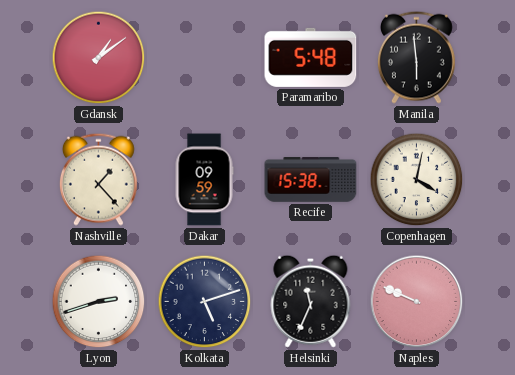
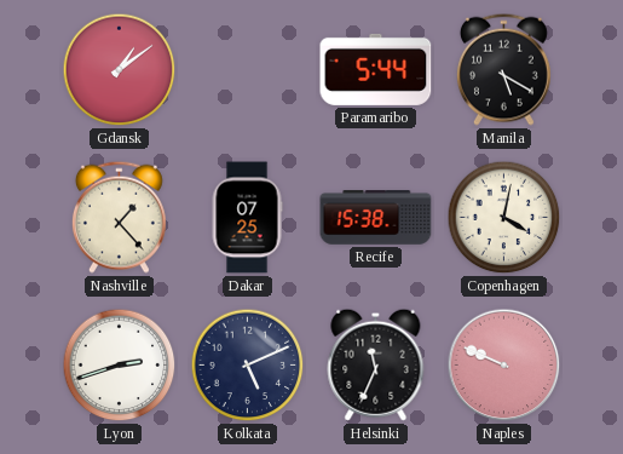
Paramaribo: 5:48 -> 5:44 (376, 69)
Manila: 5:59 -> 5:20 (503, 69)
Dakar: 09:59 -> 07:25 (247, 218)
Kolkata: 5:12 -> 5:11 (248, 366)
